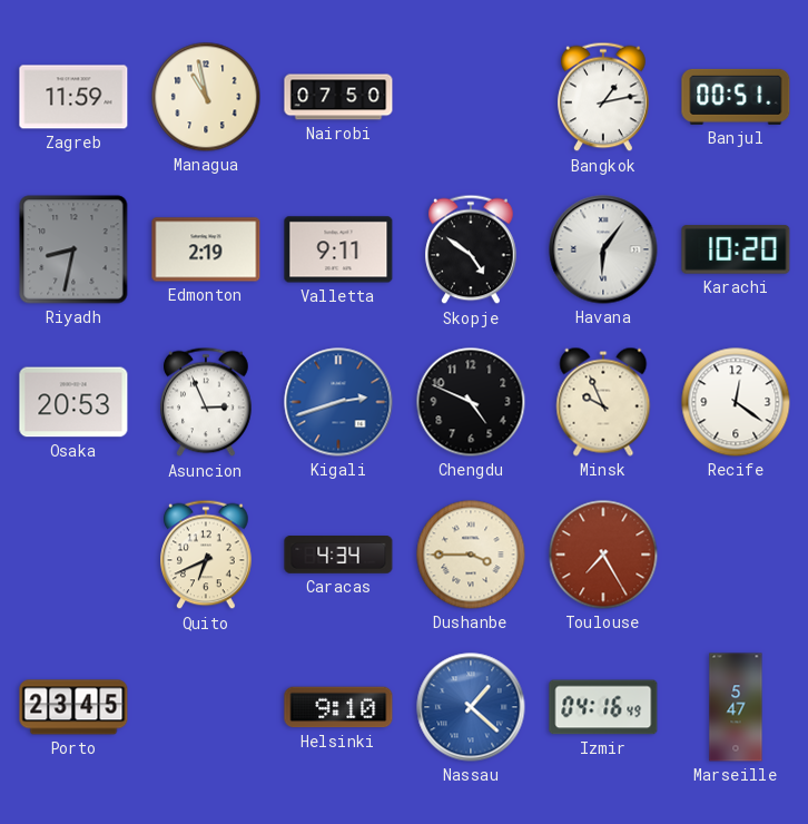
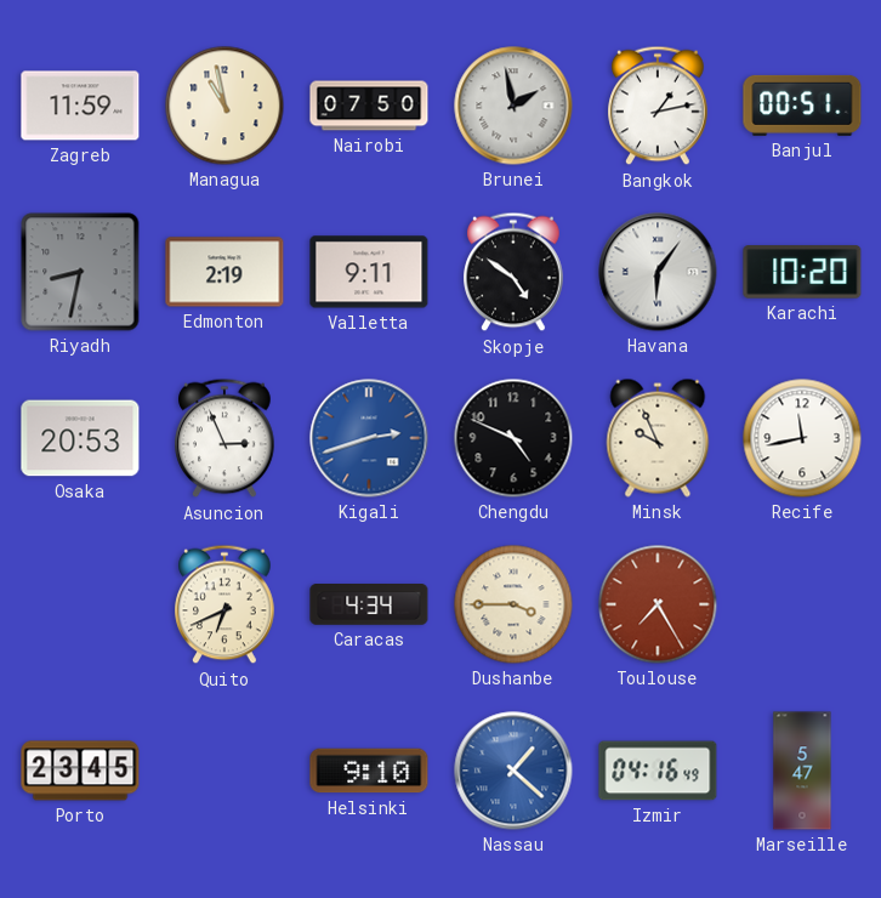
Brunei: none -> 1:58 (513, 106)
Recife: 12:21 -> 11:43 (802, 438)
